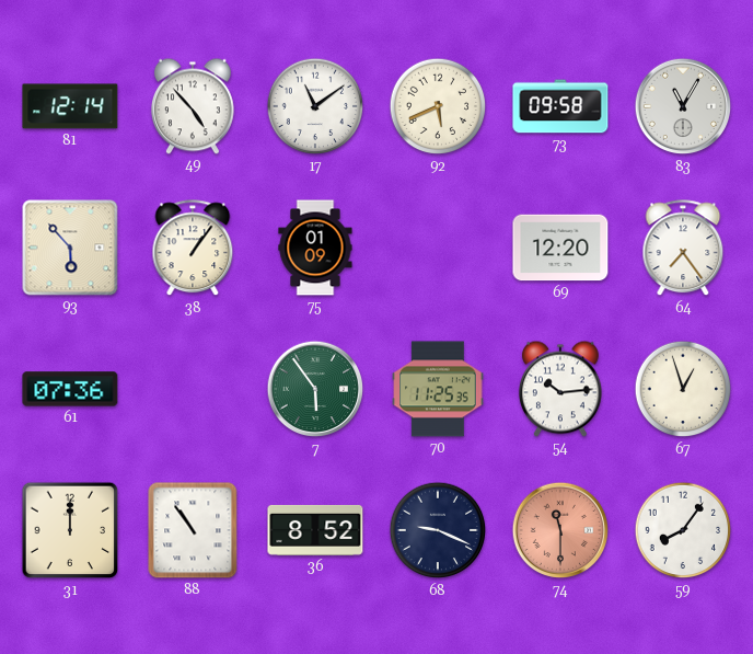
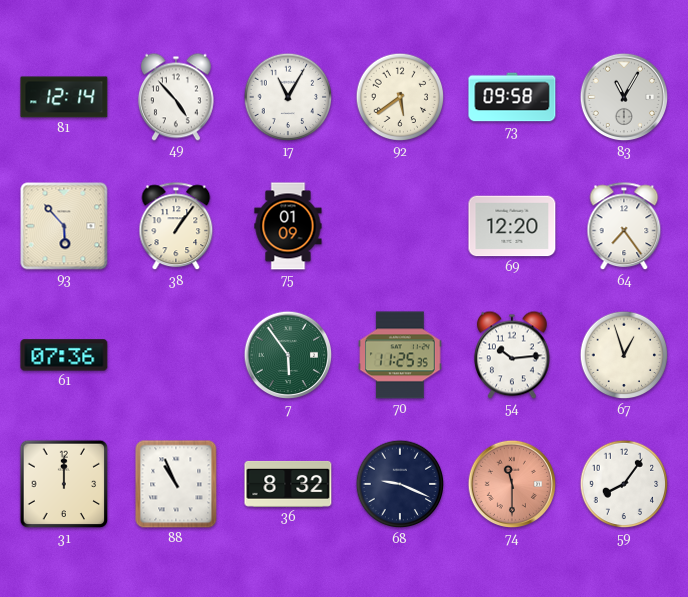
17: 11:09 -> 11:05 (288, 97)
92: 5:41 -> 5:39 (400, 97)
88: 10:54 -> 10:56 (176, 484)
36: 8:52 -> 8:32 (288, 484)
